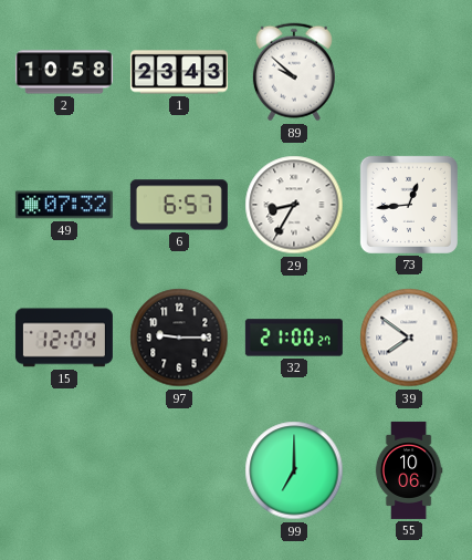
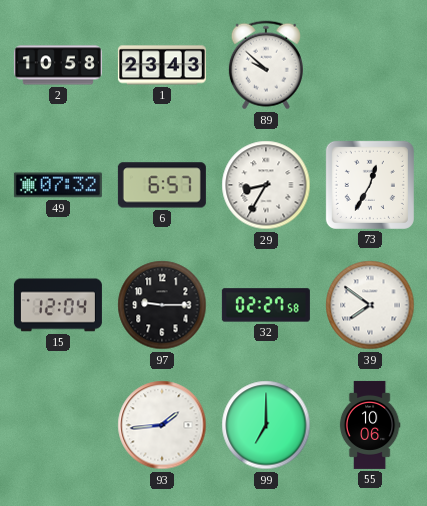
73: 12:44 -> 12:35 (370, 185)
32: 21:00 -> 02:27 (266, 305)
93: none -> 1:44 (162, 425)
